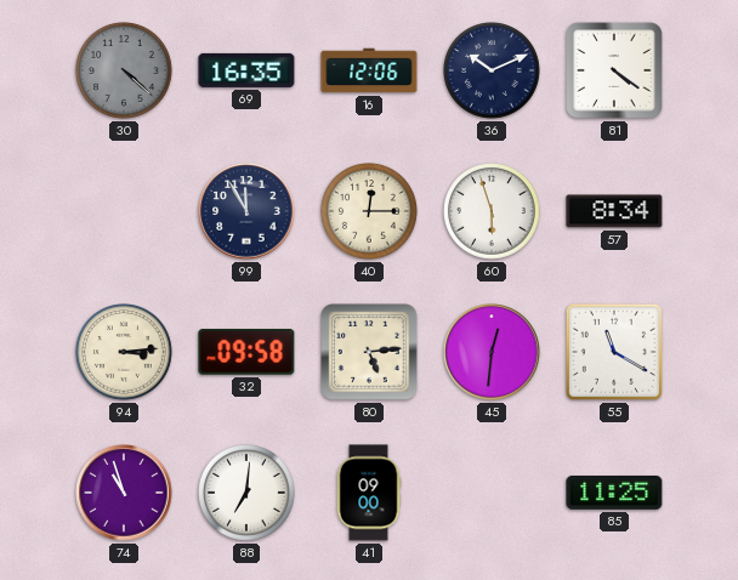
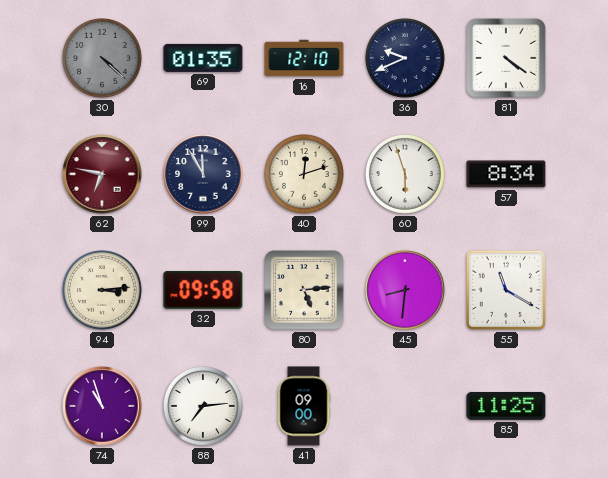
69: 16:35 -> 01:35 (203, 58)
16: 12:06 -> 12:10 (304, 58)
36: 10:11 -> 9:41 (406, 59)
62: none -> 6:47 (102, 174)
40: 12:15 -> 12:12 (305, 175)
45: 12:31 -> 8:31 (405, 290)
88: 7:01 -> 7:14 (204, 407)
